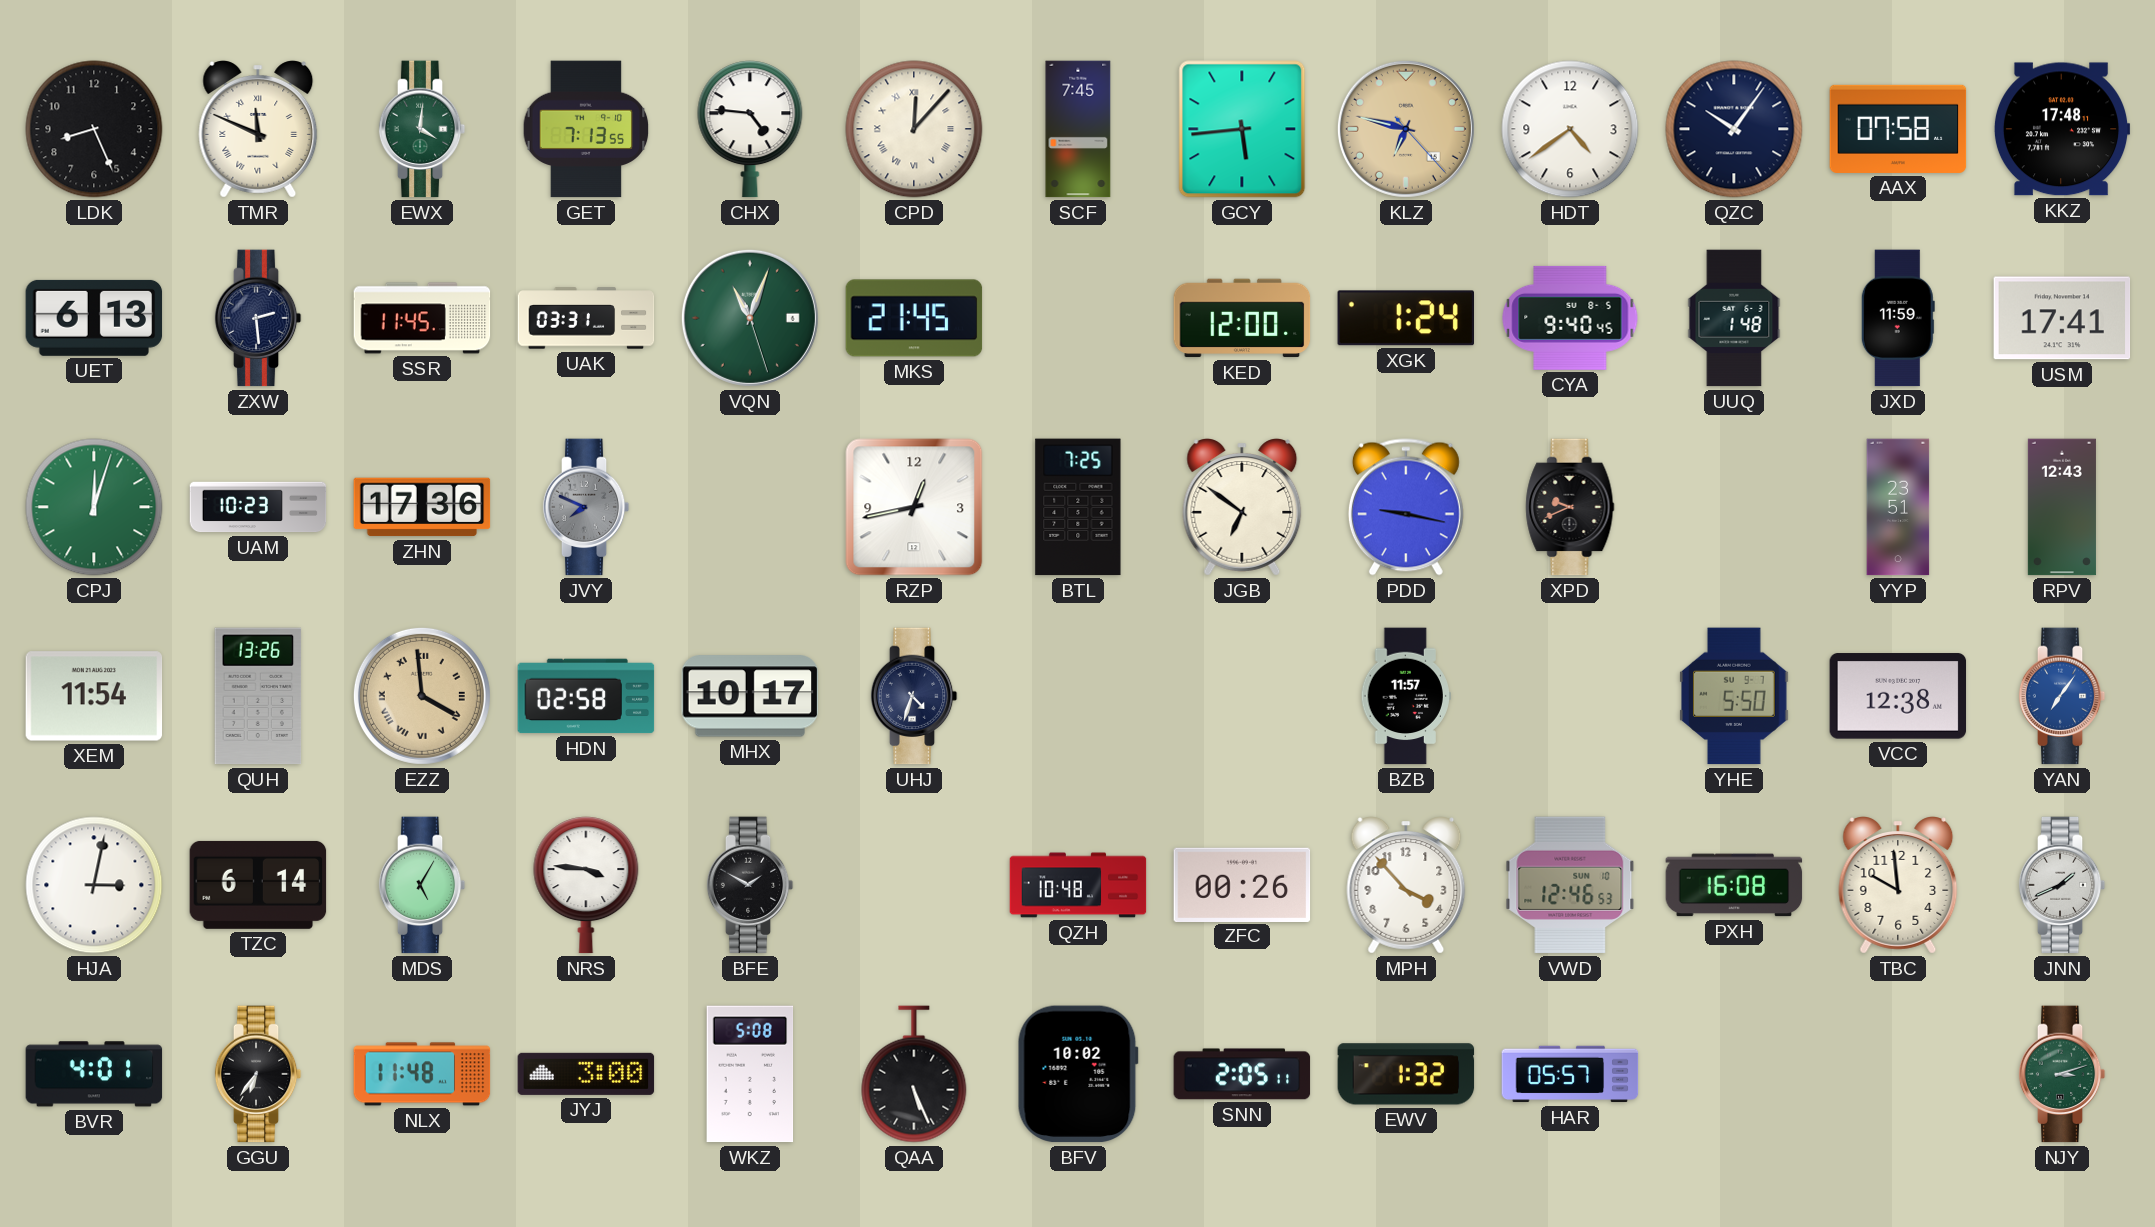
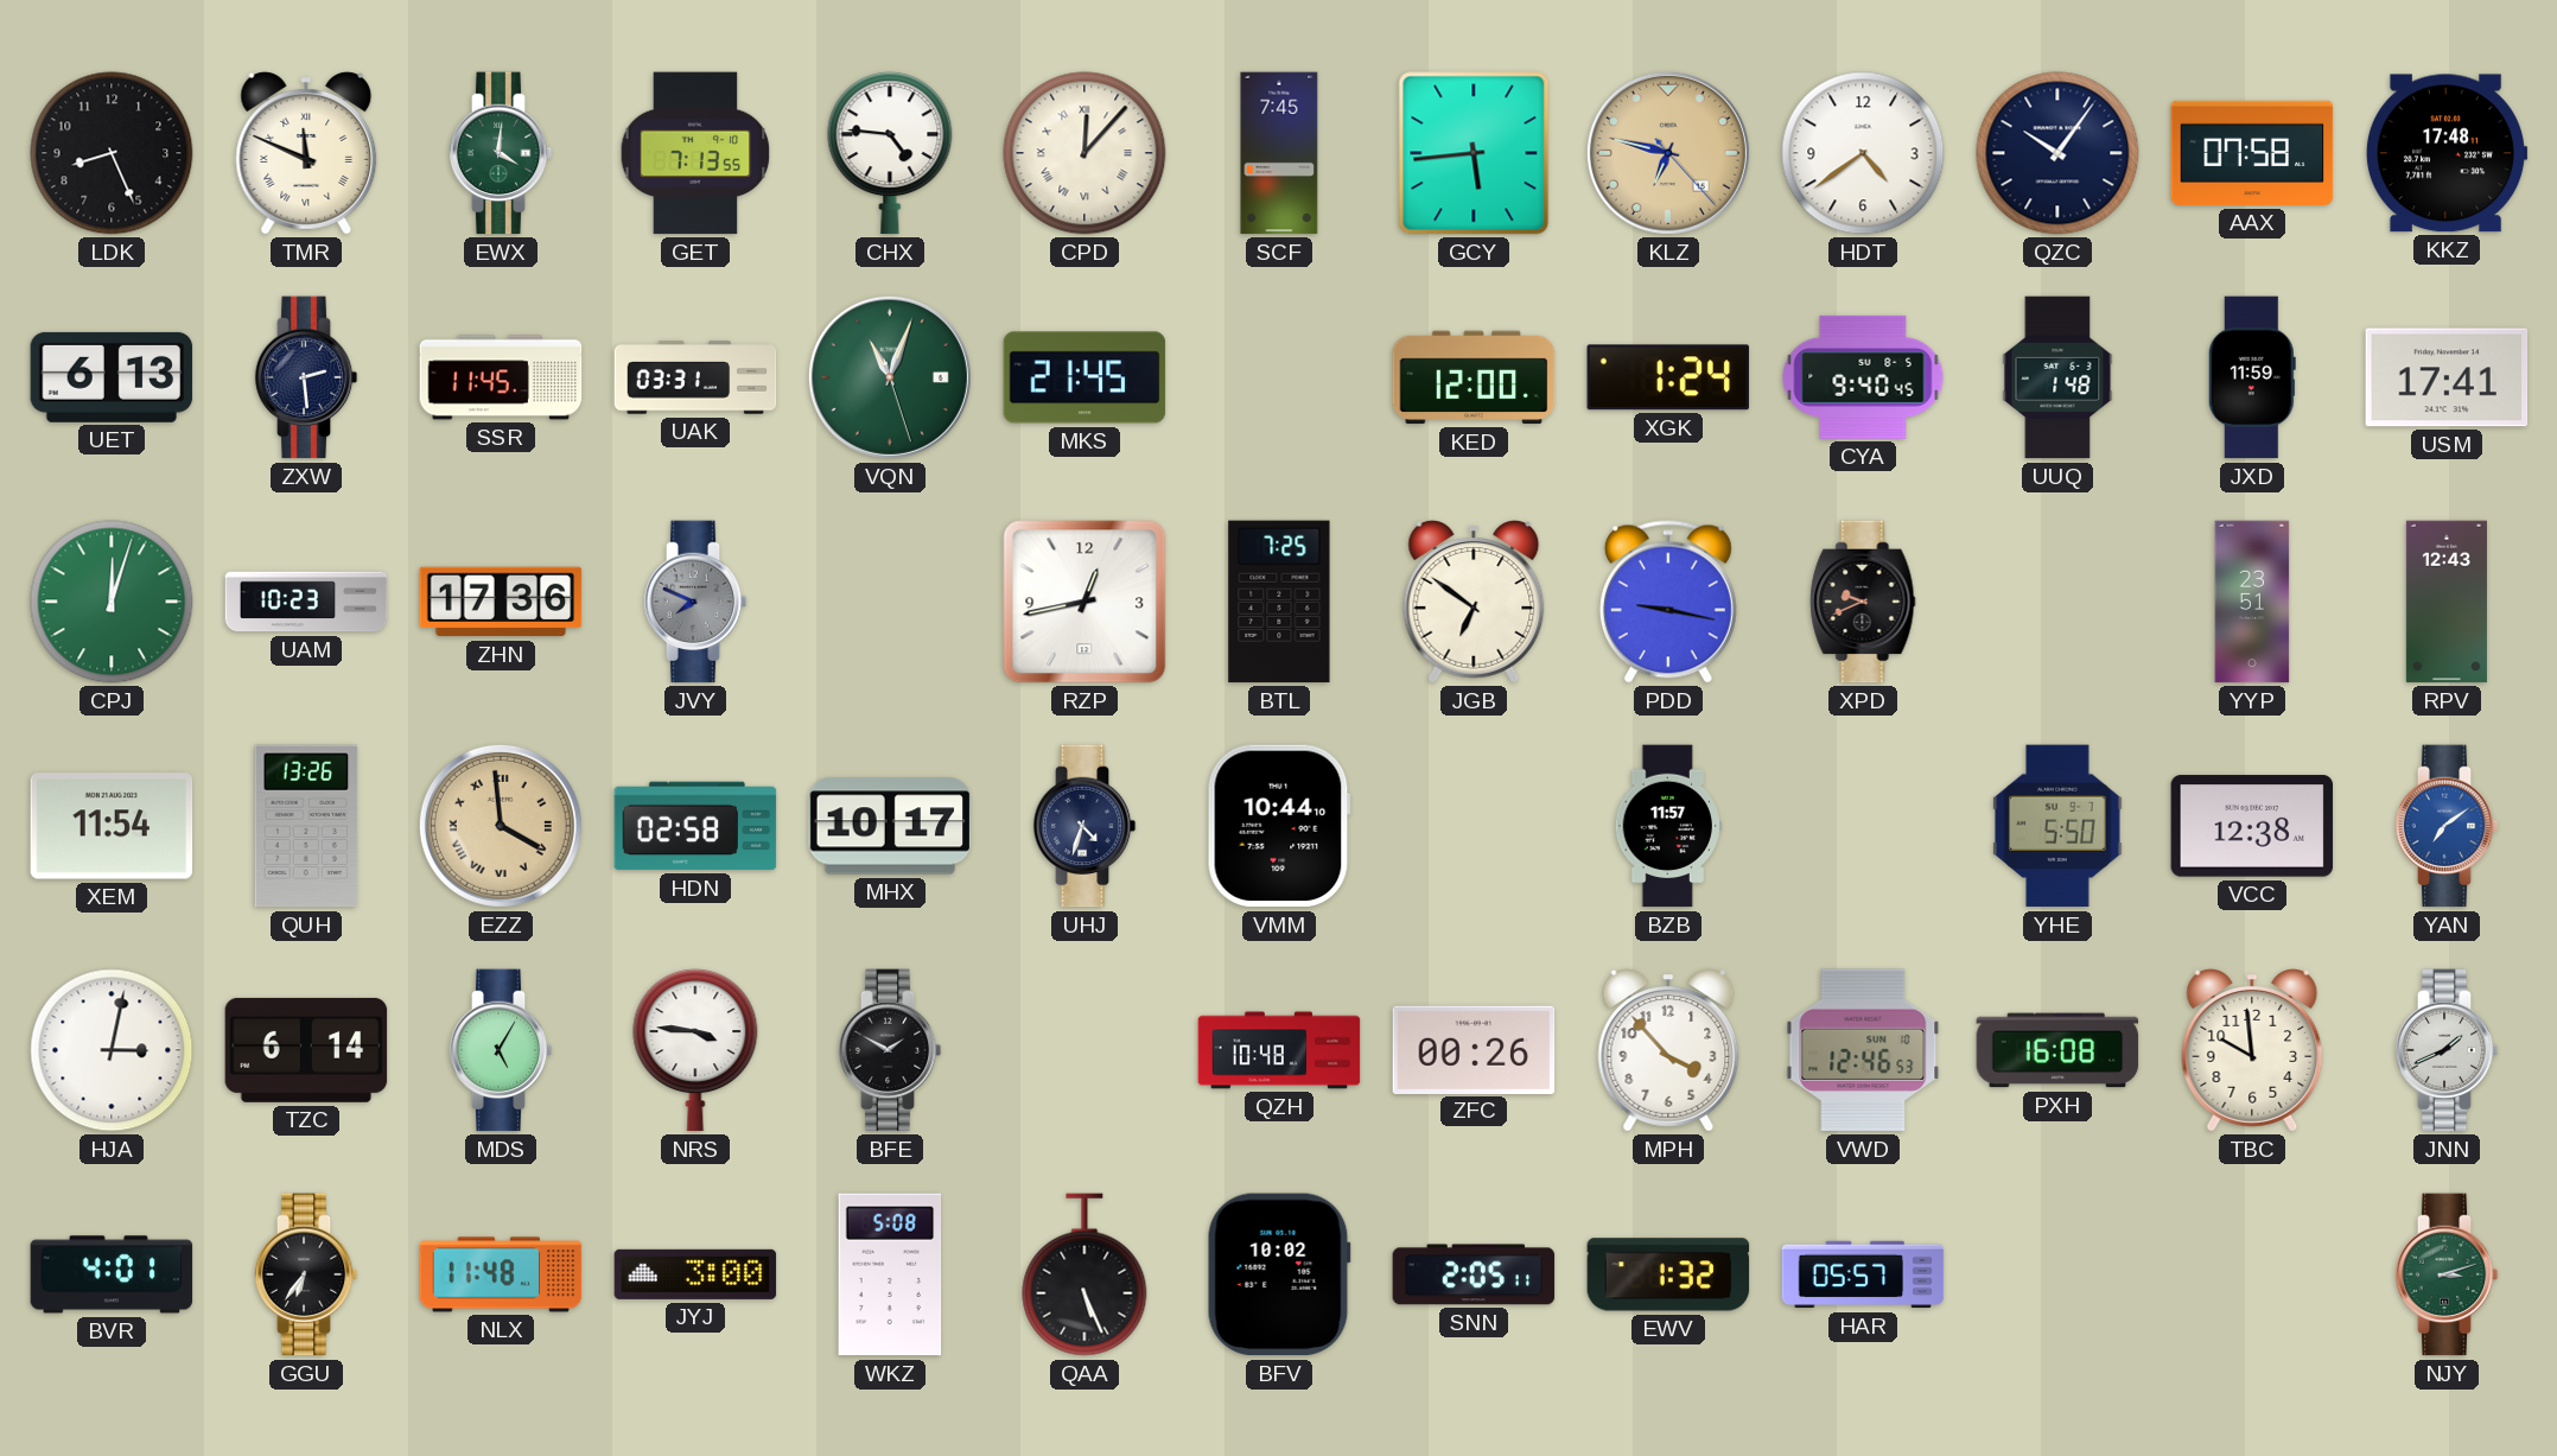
VMM: none -> 10:44 (1279, 826)
YAN: 7:06 -> 7:09 (2447, 826)
